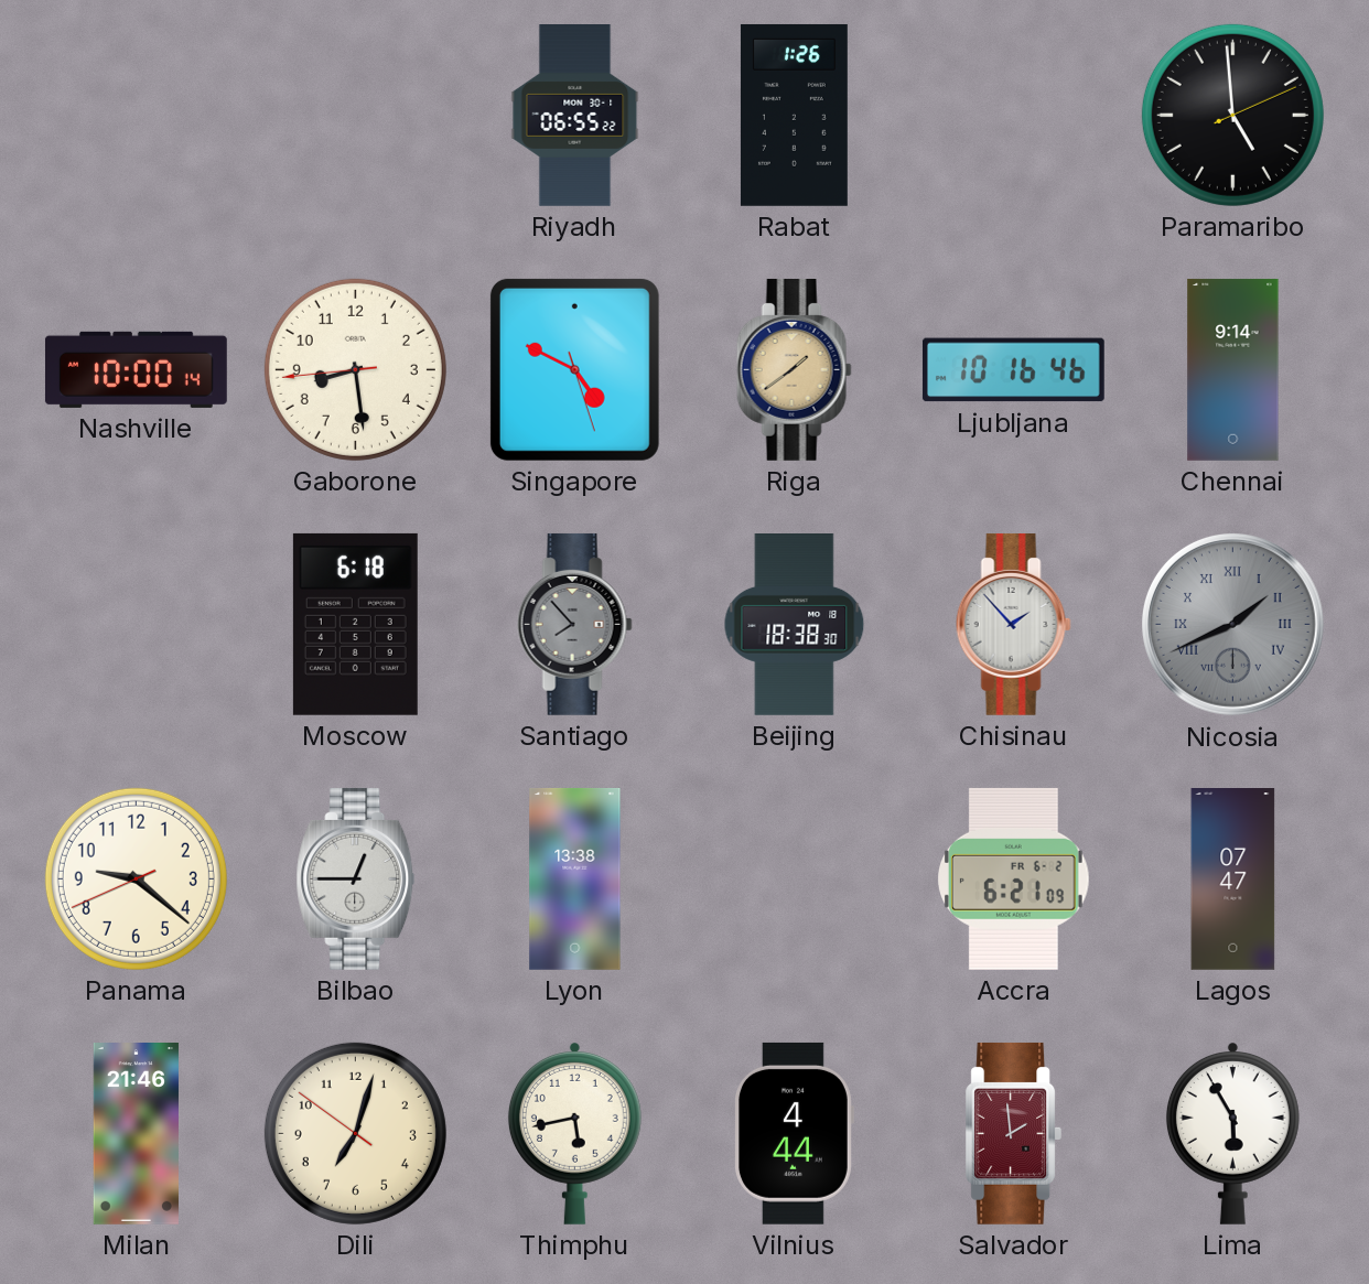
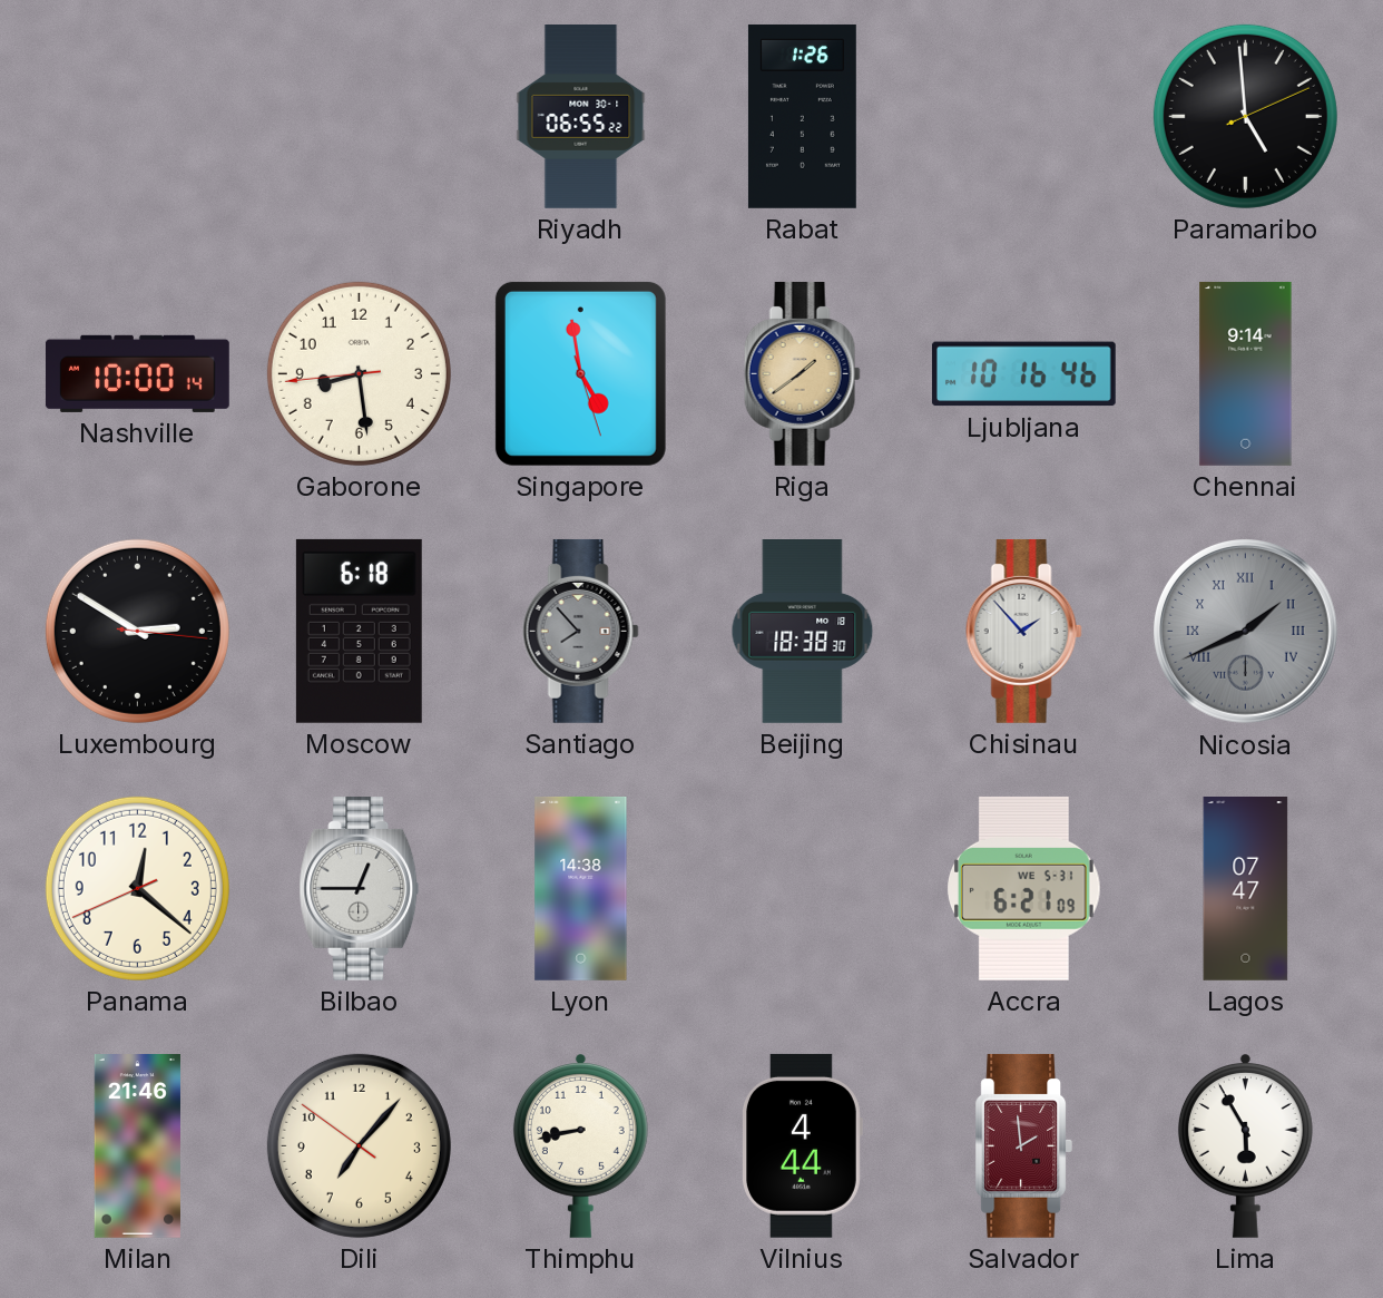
Singapore: 4:49 -> 4:58 (580, 373)
Luxembourg: none -> 2:50 (137, 631)
Panama: 9:21 -> 12:21 (137, 888)
Lyon: 13:38 -> 14:38 (581, 889)
Accra date: FR 6-2 -> WE 5-31 (1024, 888)
Dili: 7:02 -> 7:06 (359, 1145)
Thimphu: 5:43 -> 8:43 (580, 1146)
